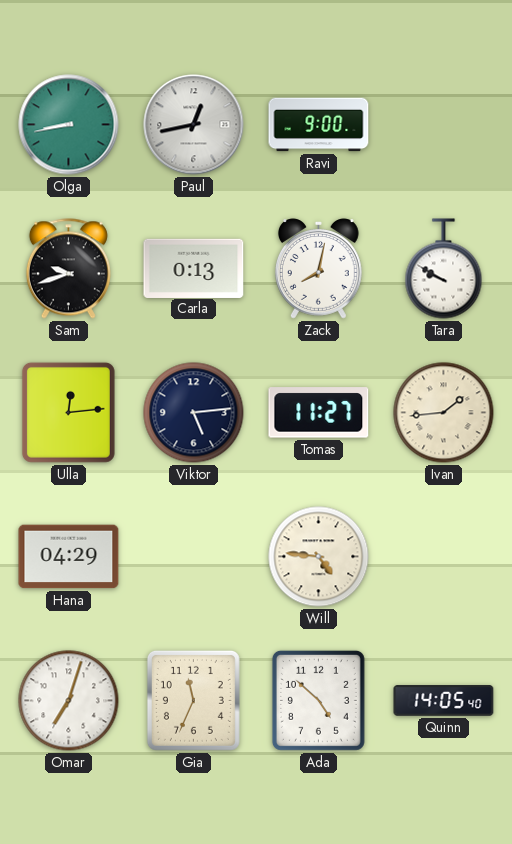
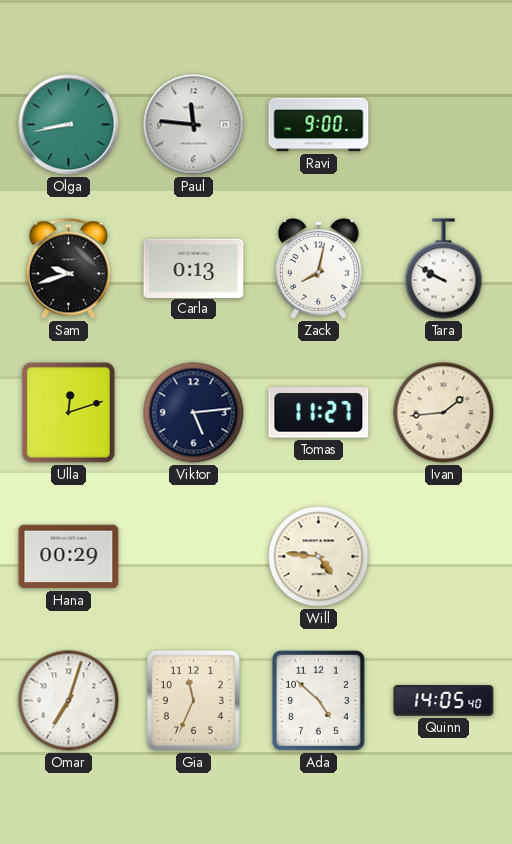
Paul: 12:43 -> 11:46 (194, 125)
Ulla: 12:14 -> 12:12 (68, 412)
Hana: 04:29 -> 00:29 (69, 557)
